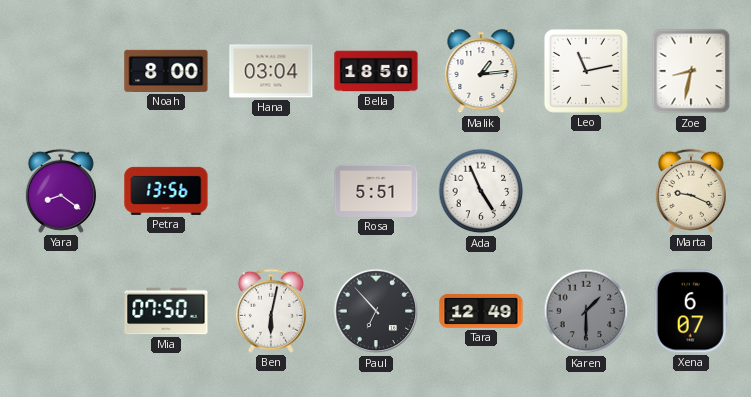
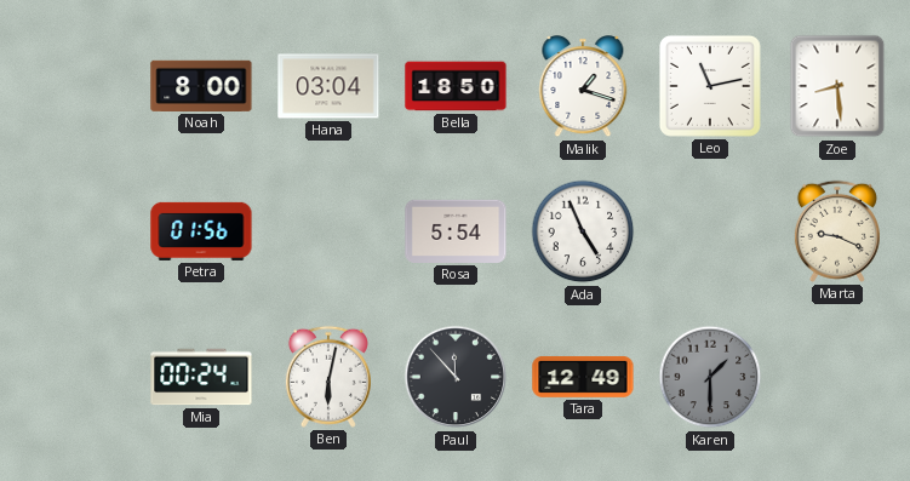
Malik: 1:14 -> 1:18 (583, 87)
Zoe: 8:32 -> 8:29 (837, 86)
Yara: 8:21 -> none (61, 191)
Petra: 13:56 -> 01:56 (201, 231)
Rosa: 5:51 -> 5:54 (456, 231)
Mia: 07:50 -> 00:24 (201, 377)
Paul: 6:53 -> 11:53 (456, 377)
Xena: 6:07 -> none (691, 311)
